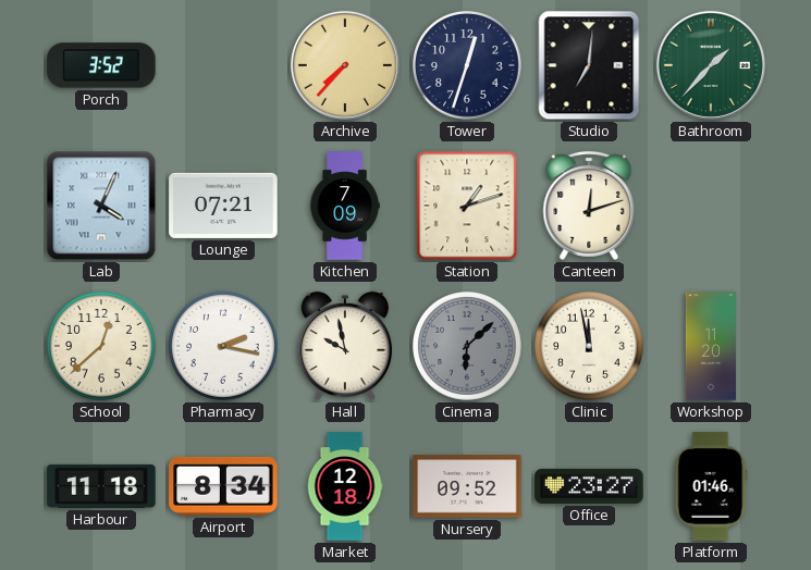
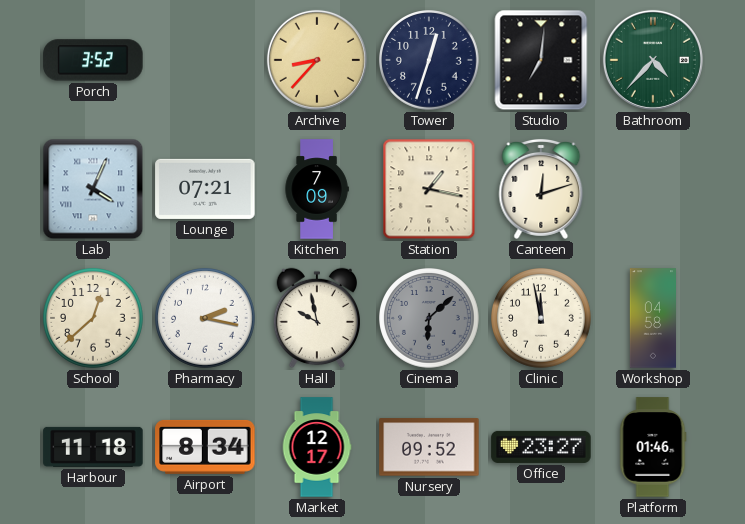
Archive: 7:37 -> 8:37 (317, 60)
Bathroom: 1:37 -> 4:37 (653, 60)
Station: 1:12 -> 1:17 (429, 189)
Workshop: 11:20 -> 04:58 (653, 318)
Market: 12:18 -> 12:17 (317, 447)
